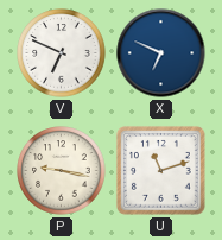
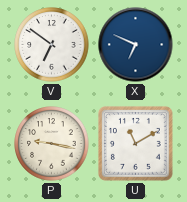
V: 6:49 -> 6:51 (52, 45)
U: 11:12 -> 11:10 (135, 143)
